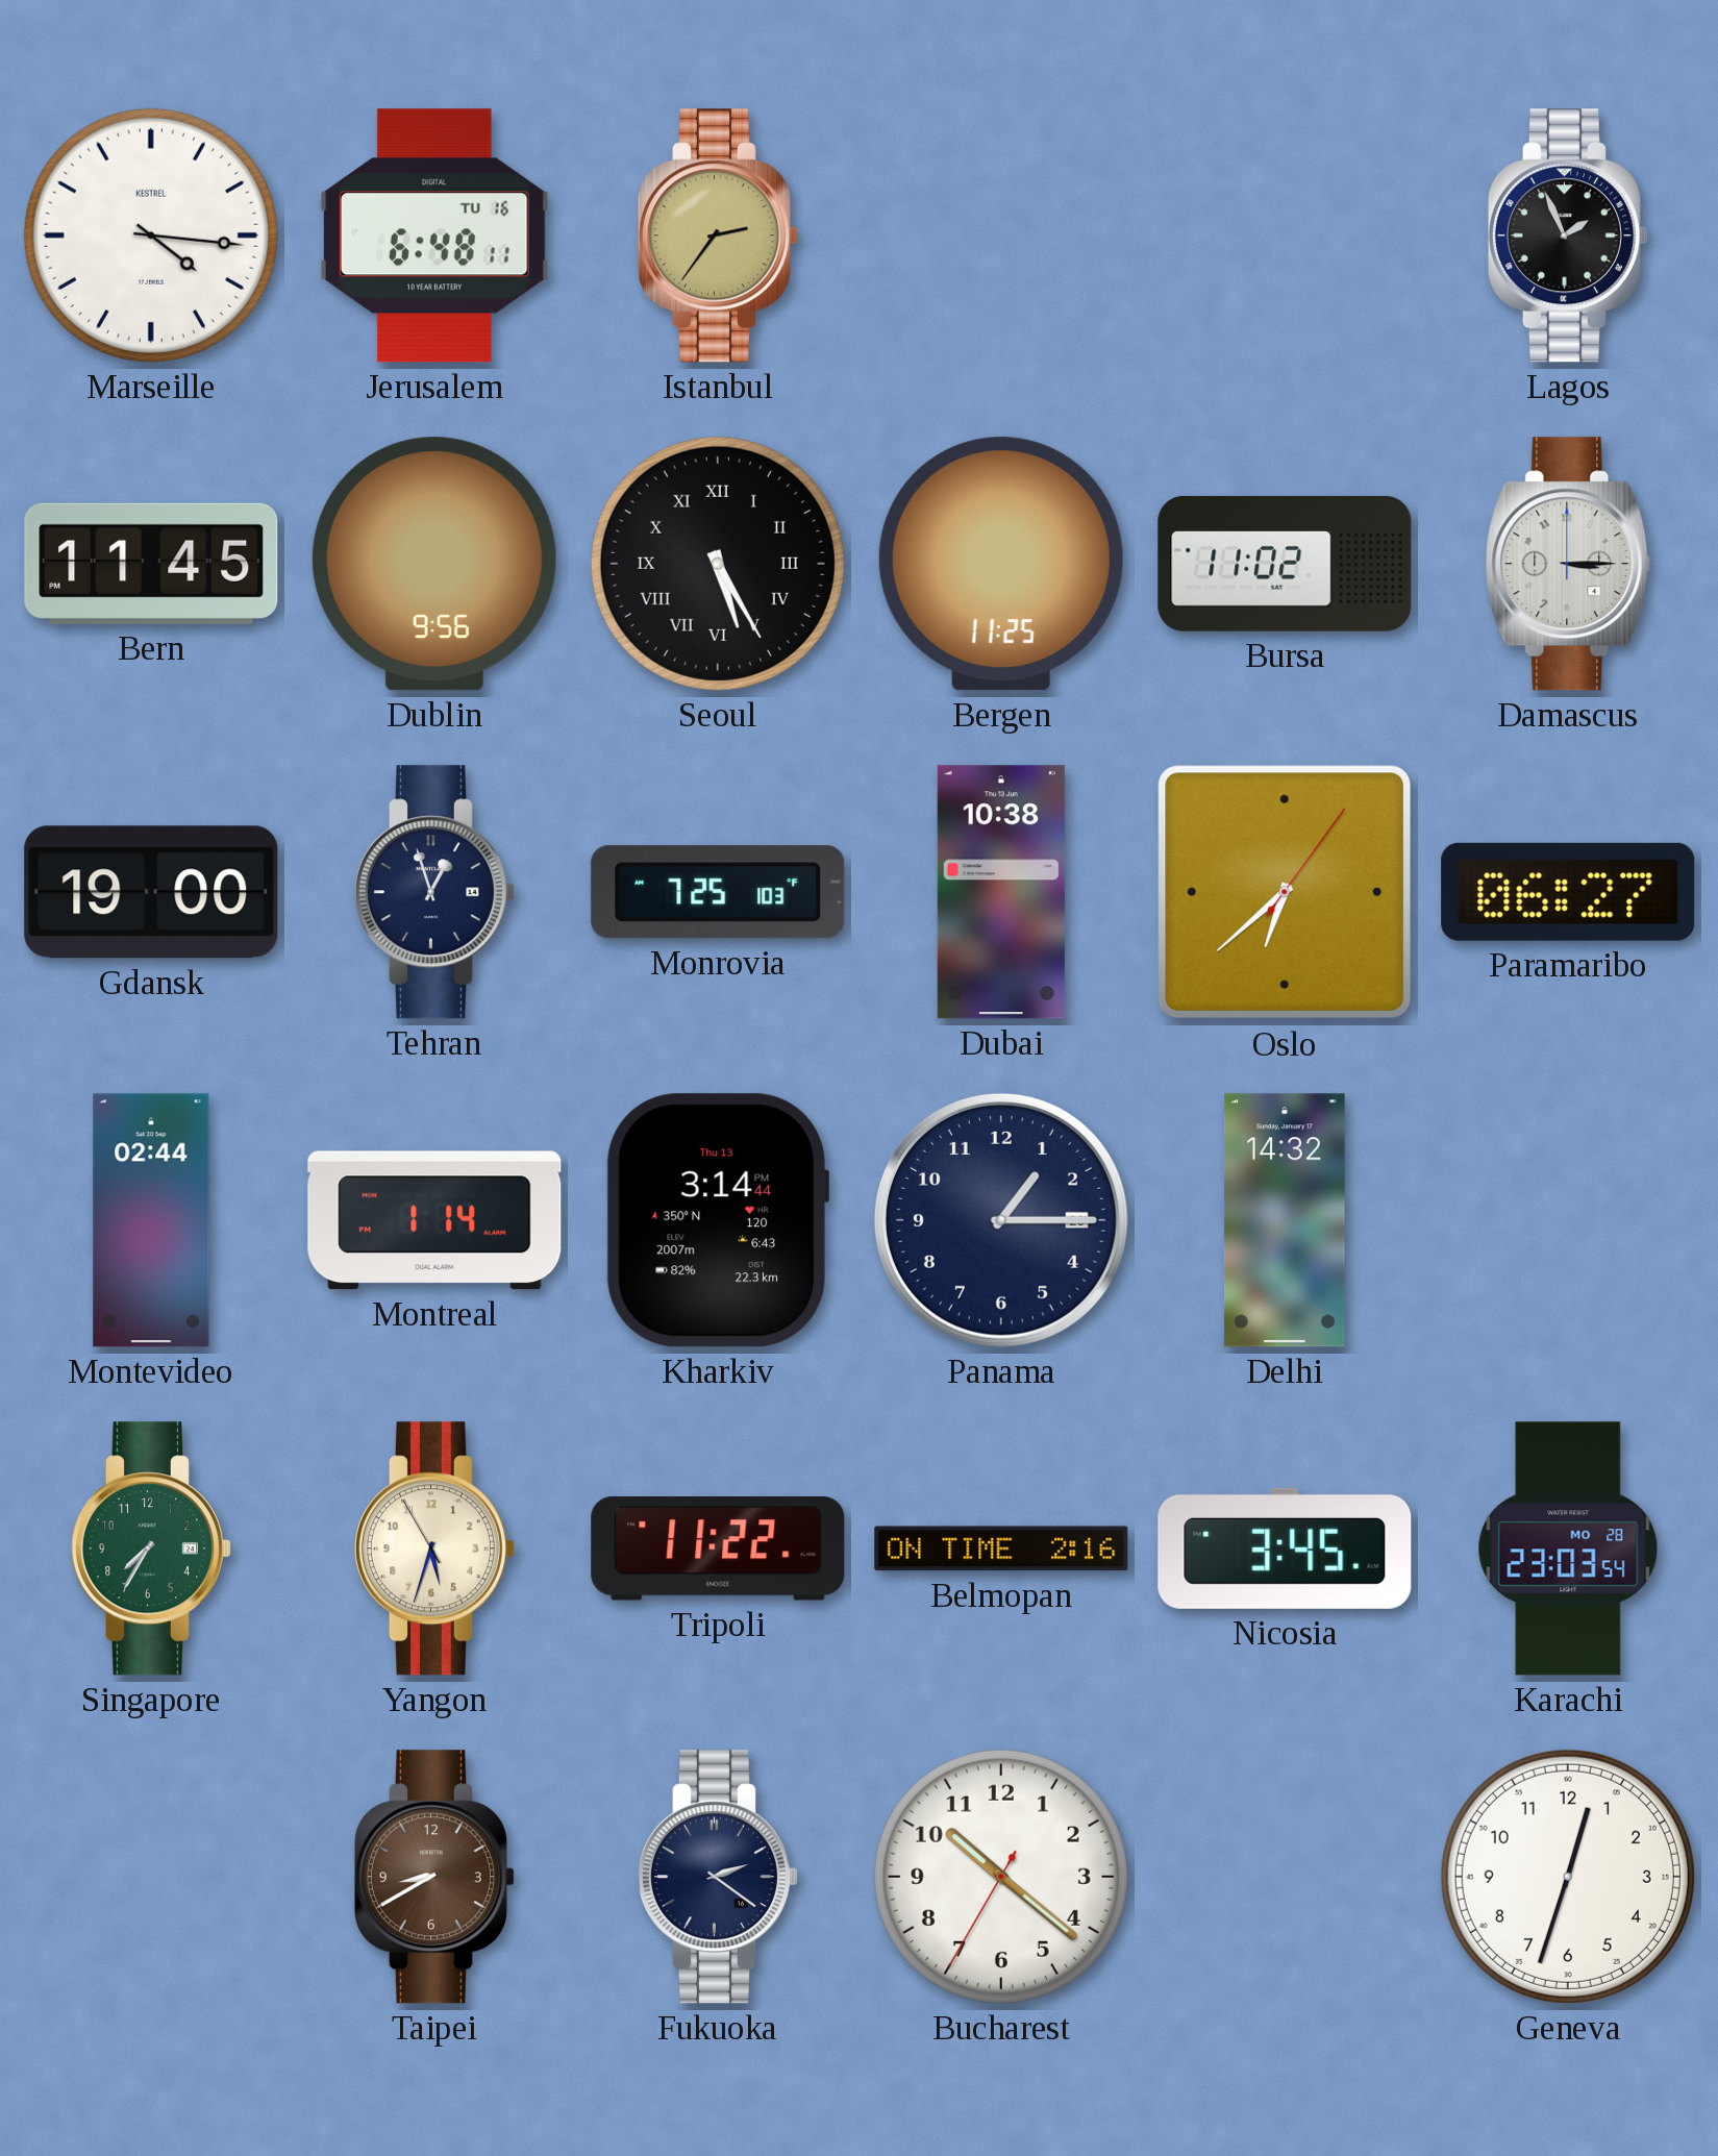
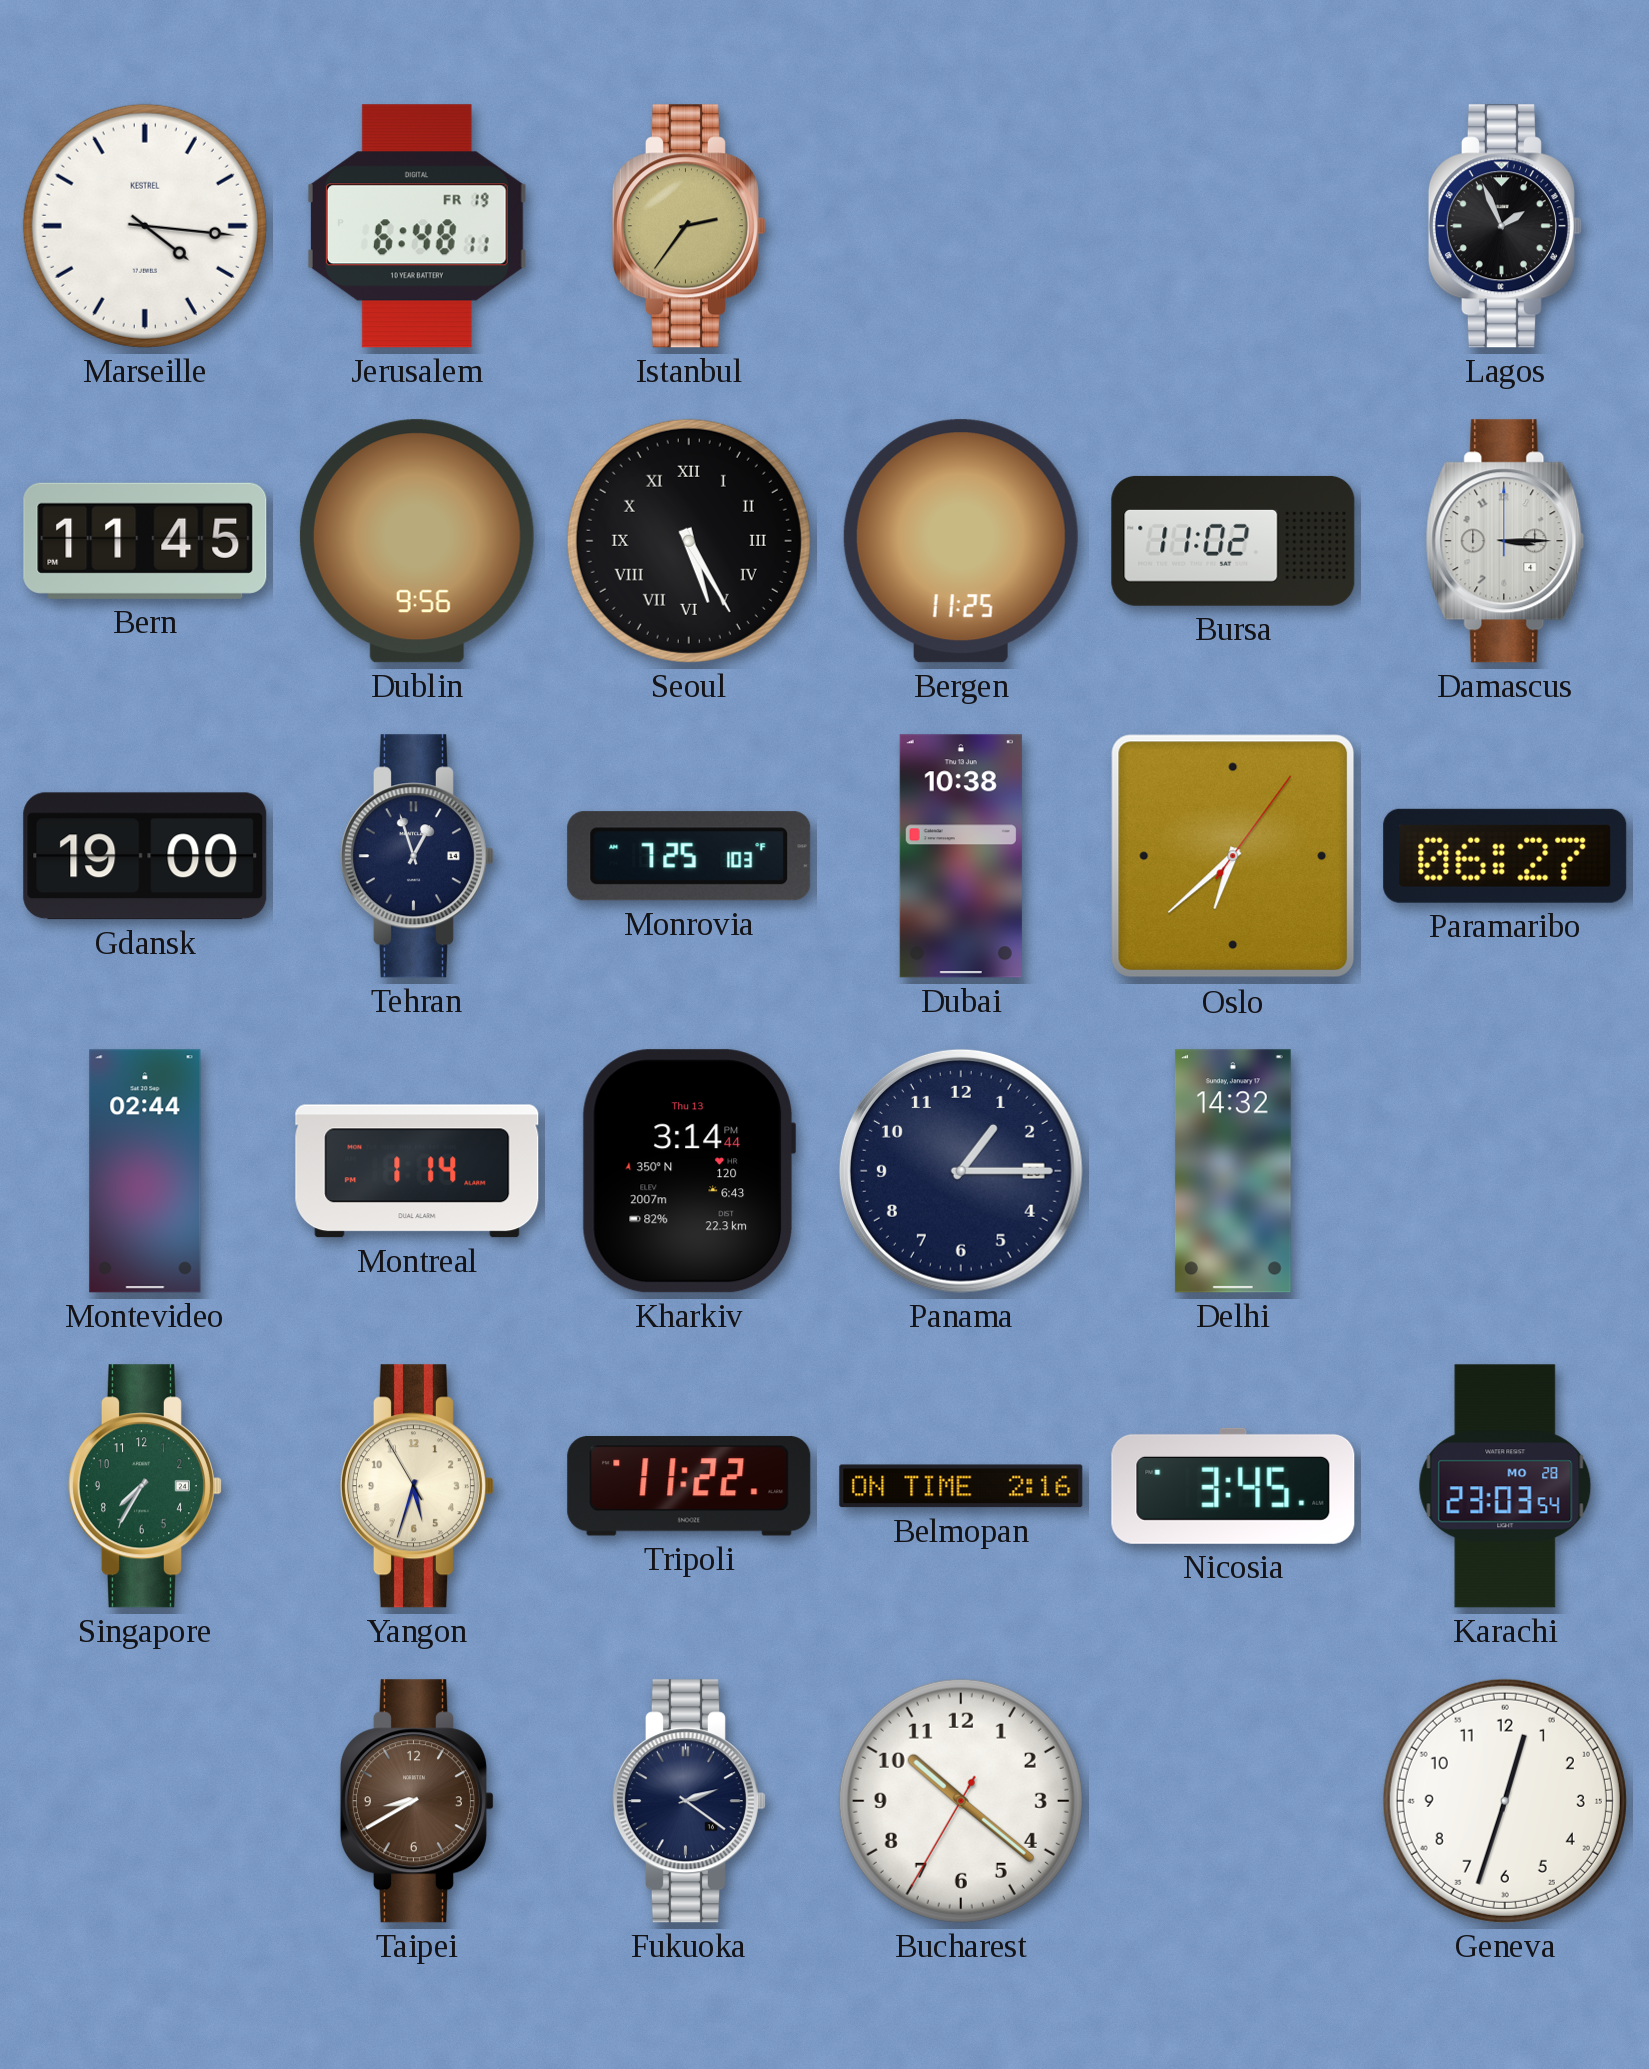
Jerusalem date: TU 16 -> FR 19 (417, 226)
